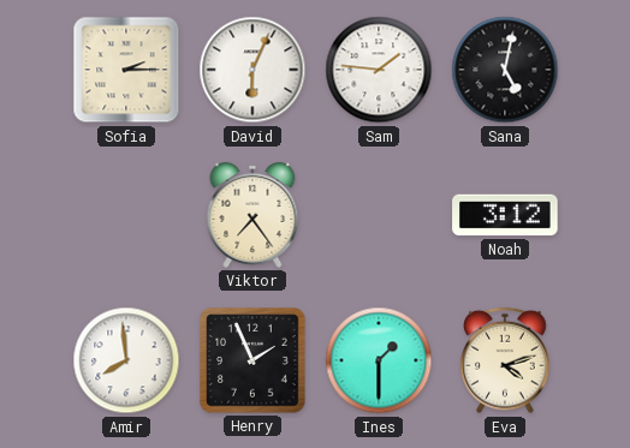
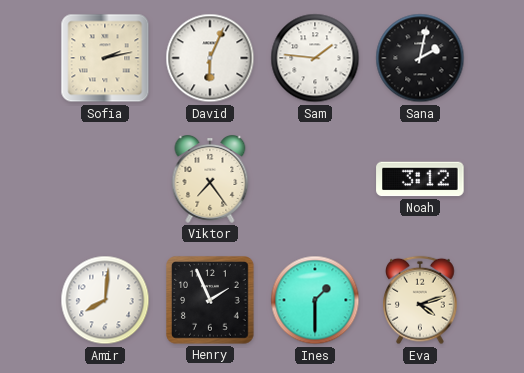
Sofia: 2:15 -> 2:13 (105, 58)
Sana: 5:02 -> 2:02 (420, 58)
Amir: 7:59 -> 8:01 (105, 300)
